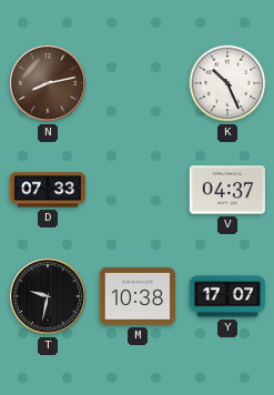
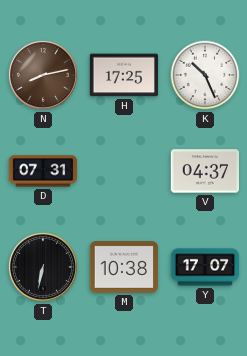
H: none -> 17:25 (124, 75)
D: 07:33 -> 07:31 (43, 171)
T: 9:32 -> 6:32 (43, 267)
